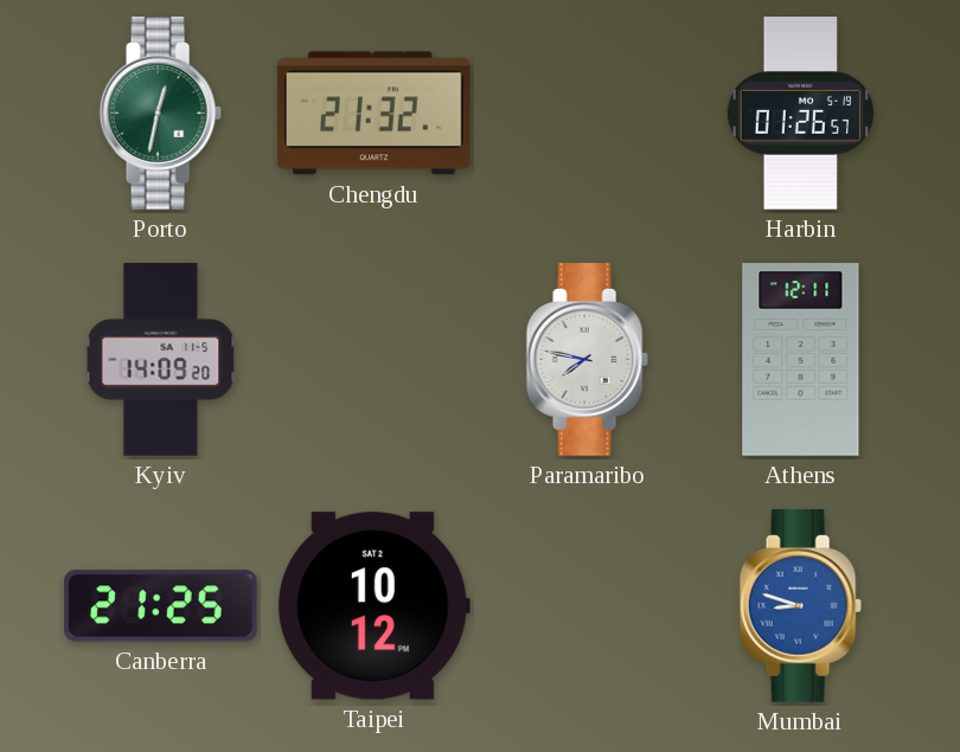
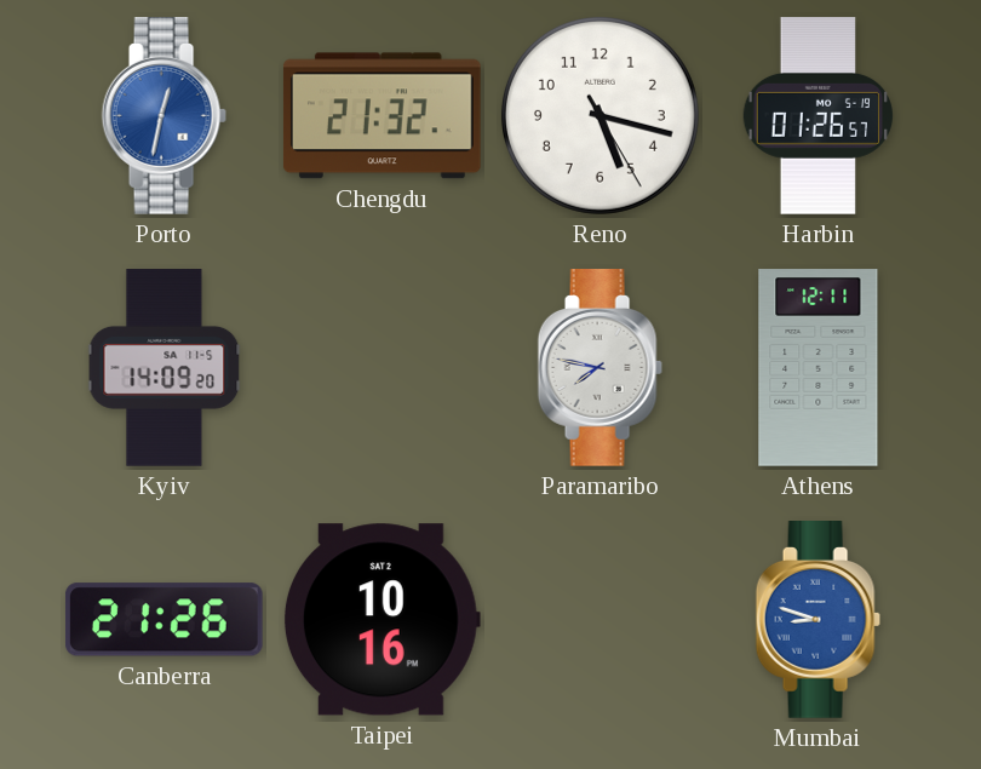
Porto dial: green -> blue (163, 116)
Reno: none -> 5:17 (599, 115)
Canberra: 21:25 -> 21:26 (163, 620)
Taipei: 10:12 -> 10:16 (381, 620)
